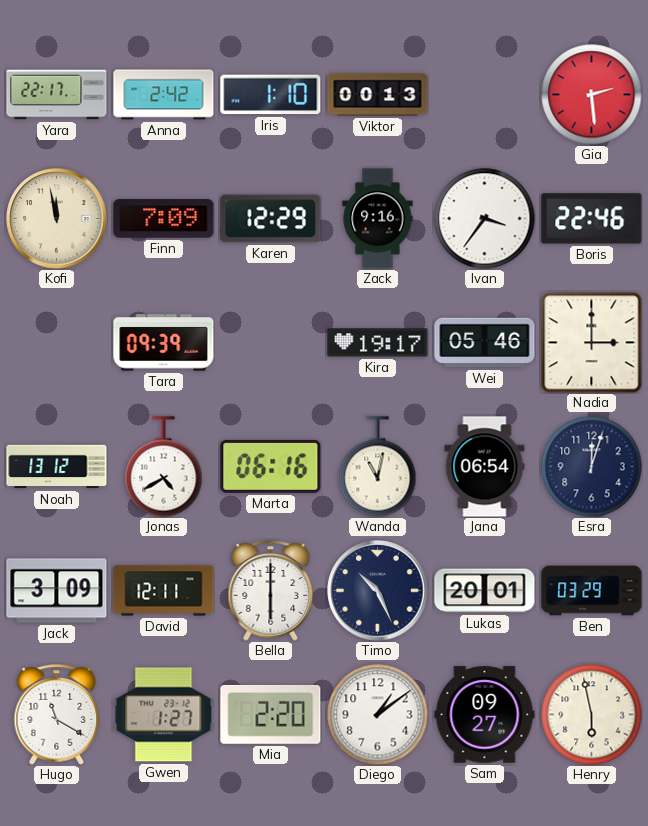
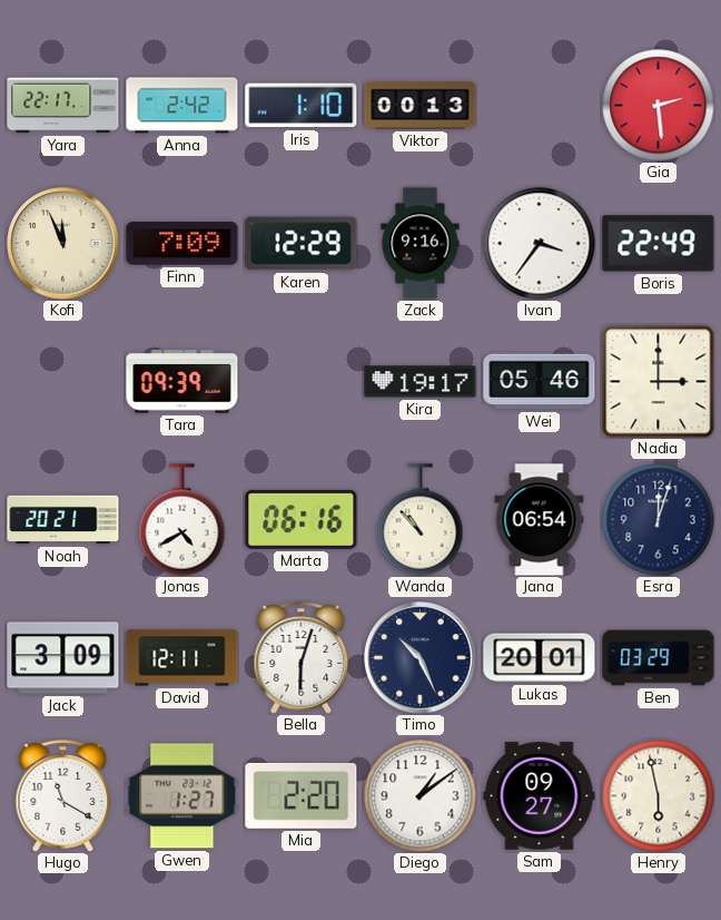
Kofi: 11:58 -> 11:56 (63, 244)
Boris: 22:46 -> 22:49 (659, 244)
Noah: 13:12 -> 20:21 (63, 520)
Wanda: 11:02 -> 10:53 (421, 520)
Bella: 6:00 -> 6:03 (302, 658)
